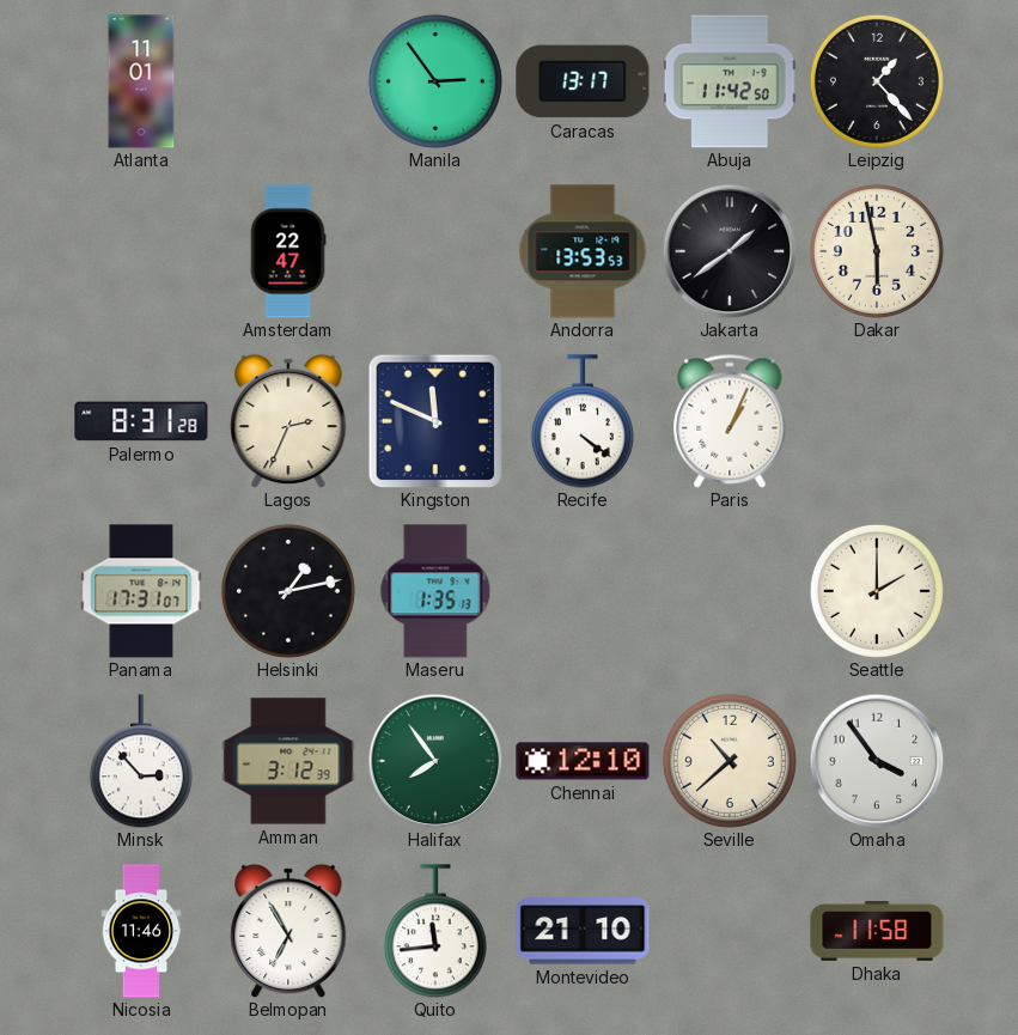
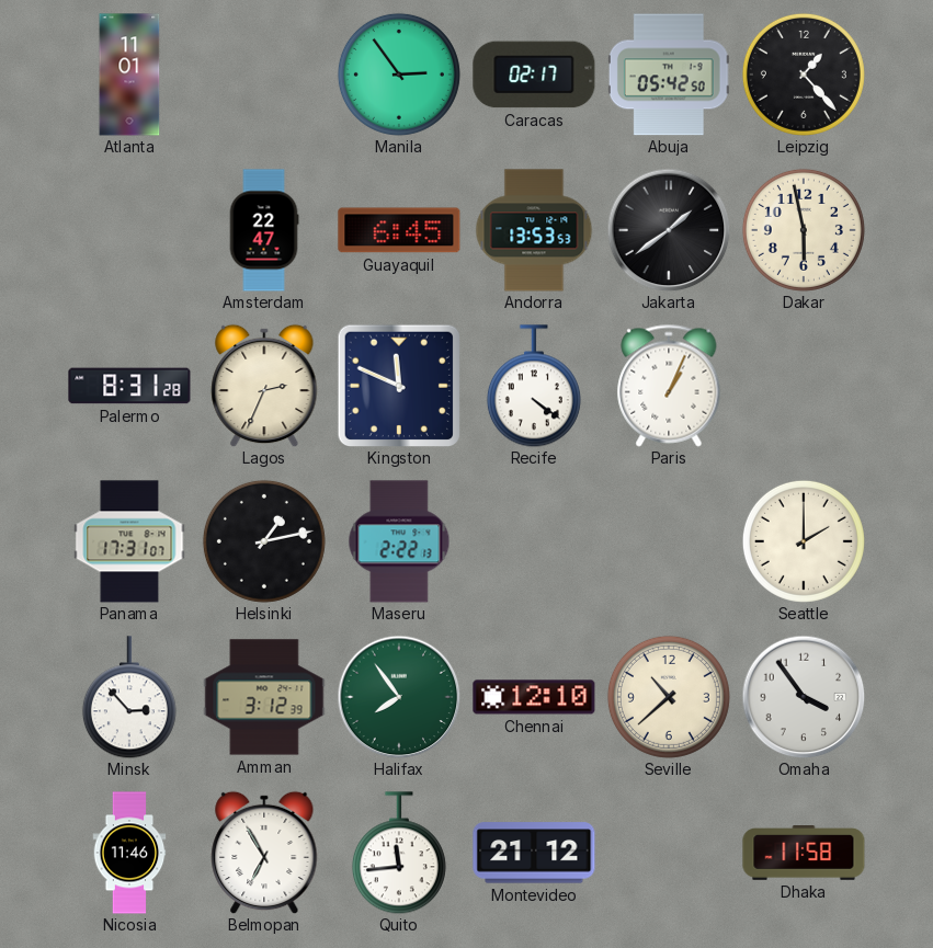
Caracas: 13:17 -> 02:17 (534, 75)
Abuja: 11:42 -> 05:42 (669, 75)
Guayaquil: none -> 6:45 (399, 230)
Maseru: 1:35 -> 2:22 (399, 541)
Montevideo: 21:10 -> 21:12 (534, 853)
